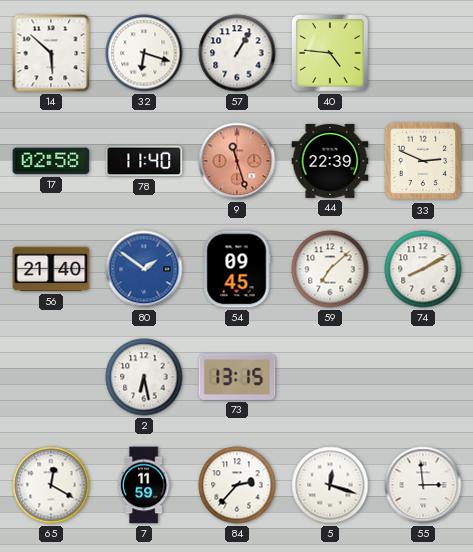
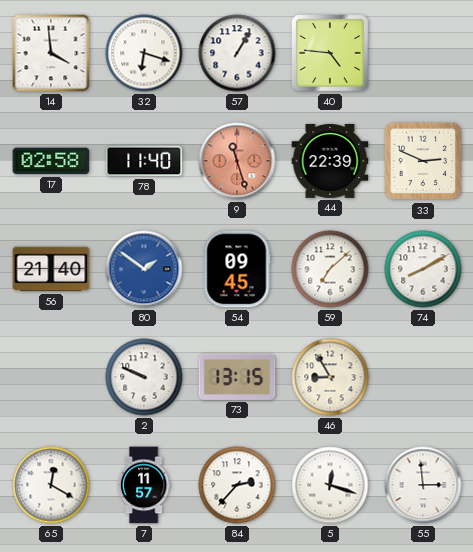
14: 5:52 -> 3:59 (51, 53)
2: 6:28 -> 9:49 (144, 377)
46: none -> 8:55 (330, 377)
7: 11:59 -> 11:57 (144, 485)
